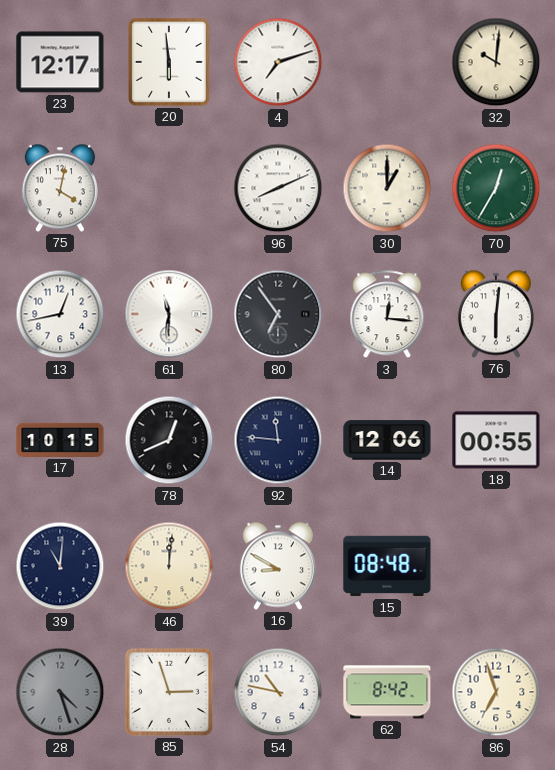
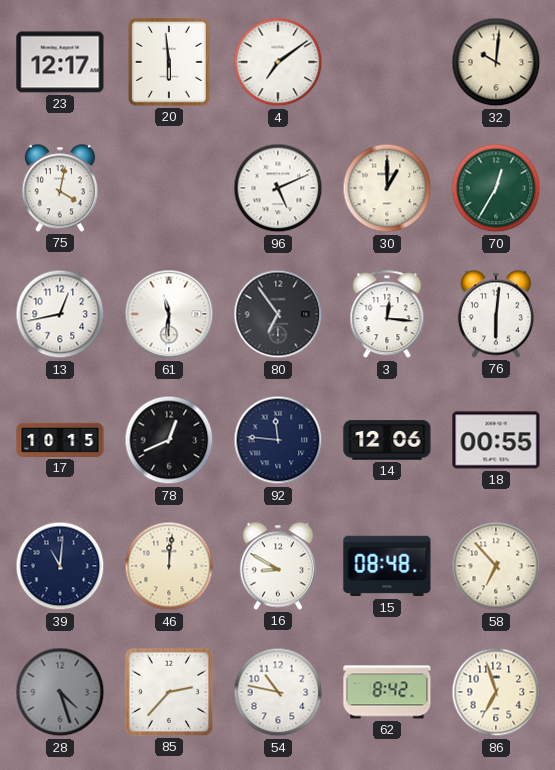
4: 7:12 -> 7:09 (278, 62)
96: 8:11 -> 5:11 (278, 188)
58: none -> 6:53 (496, 566)
85: 2:57 -> 2:37 (169, 692)
